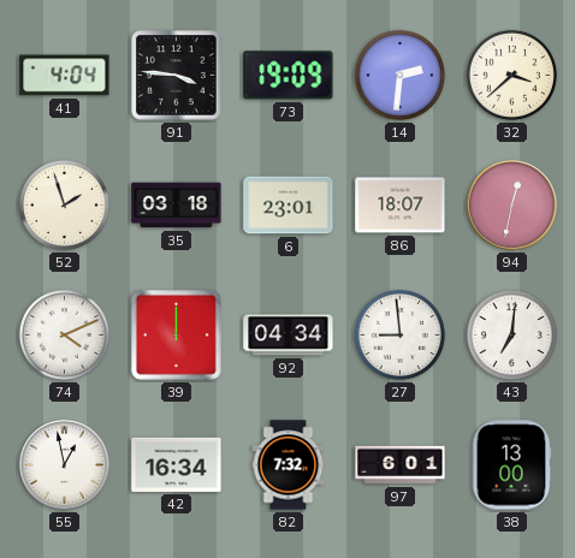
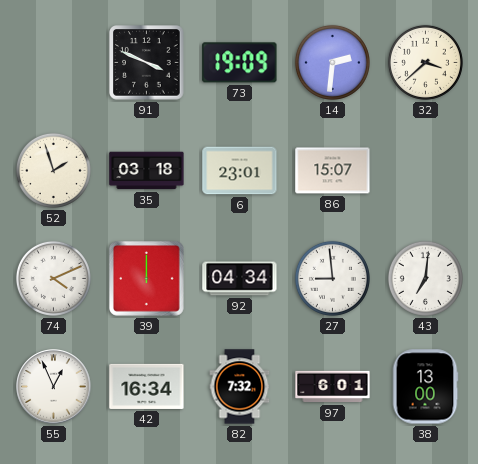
41: 4:04 -> none (65, 76)
91: 3:46 -> 3:49 (147, 63)
86: 18:07 -> 15:07 (333, 171)
94: 12:32 -> none (512, 206)
55: 12:58 -> 12:56 (54, 387)
